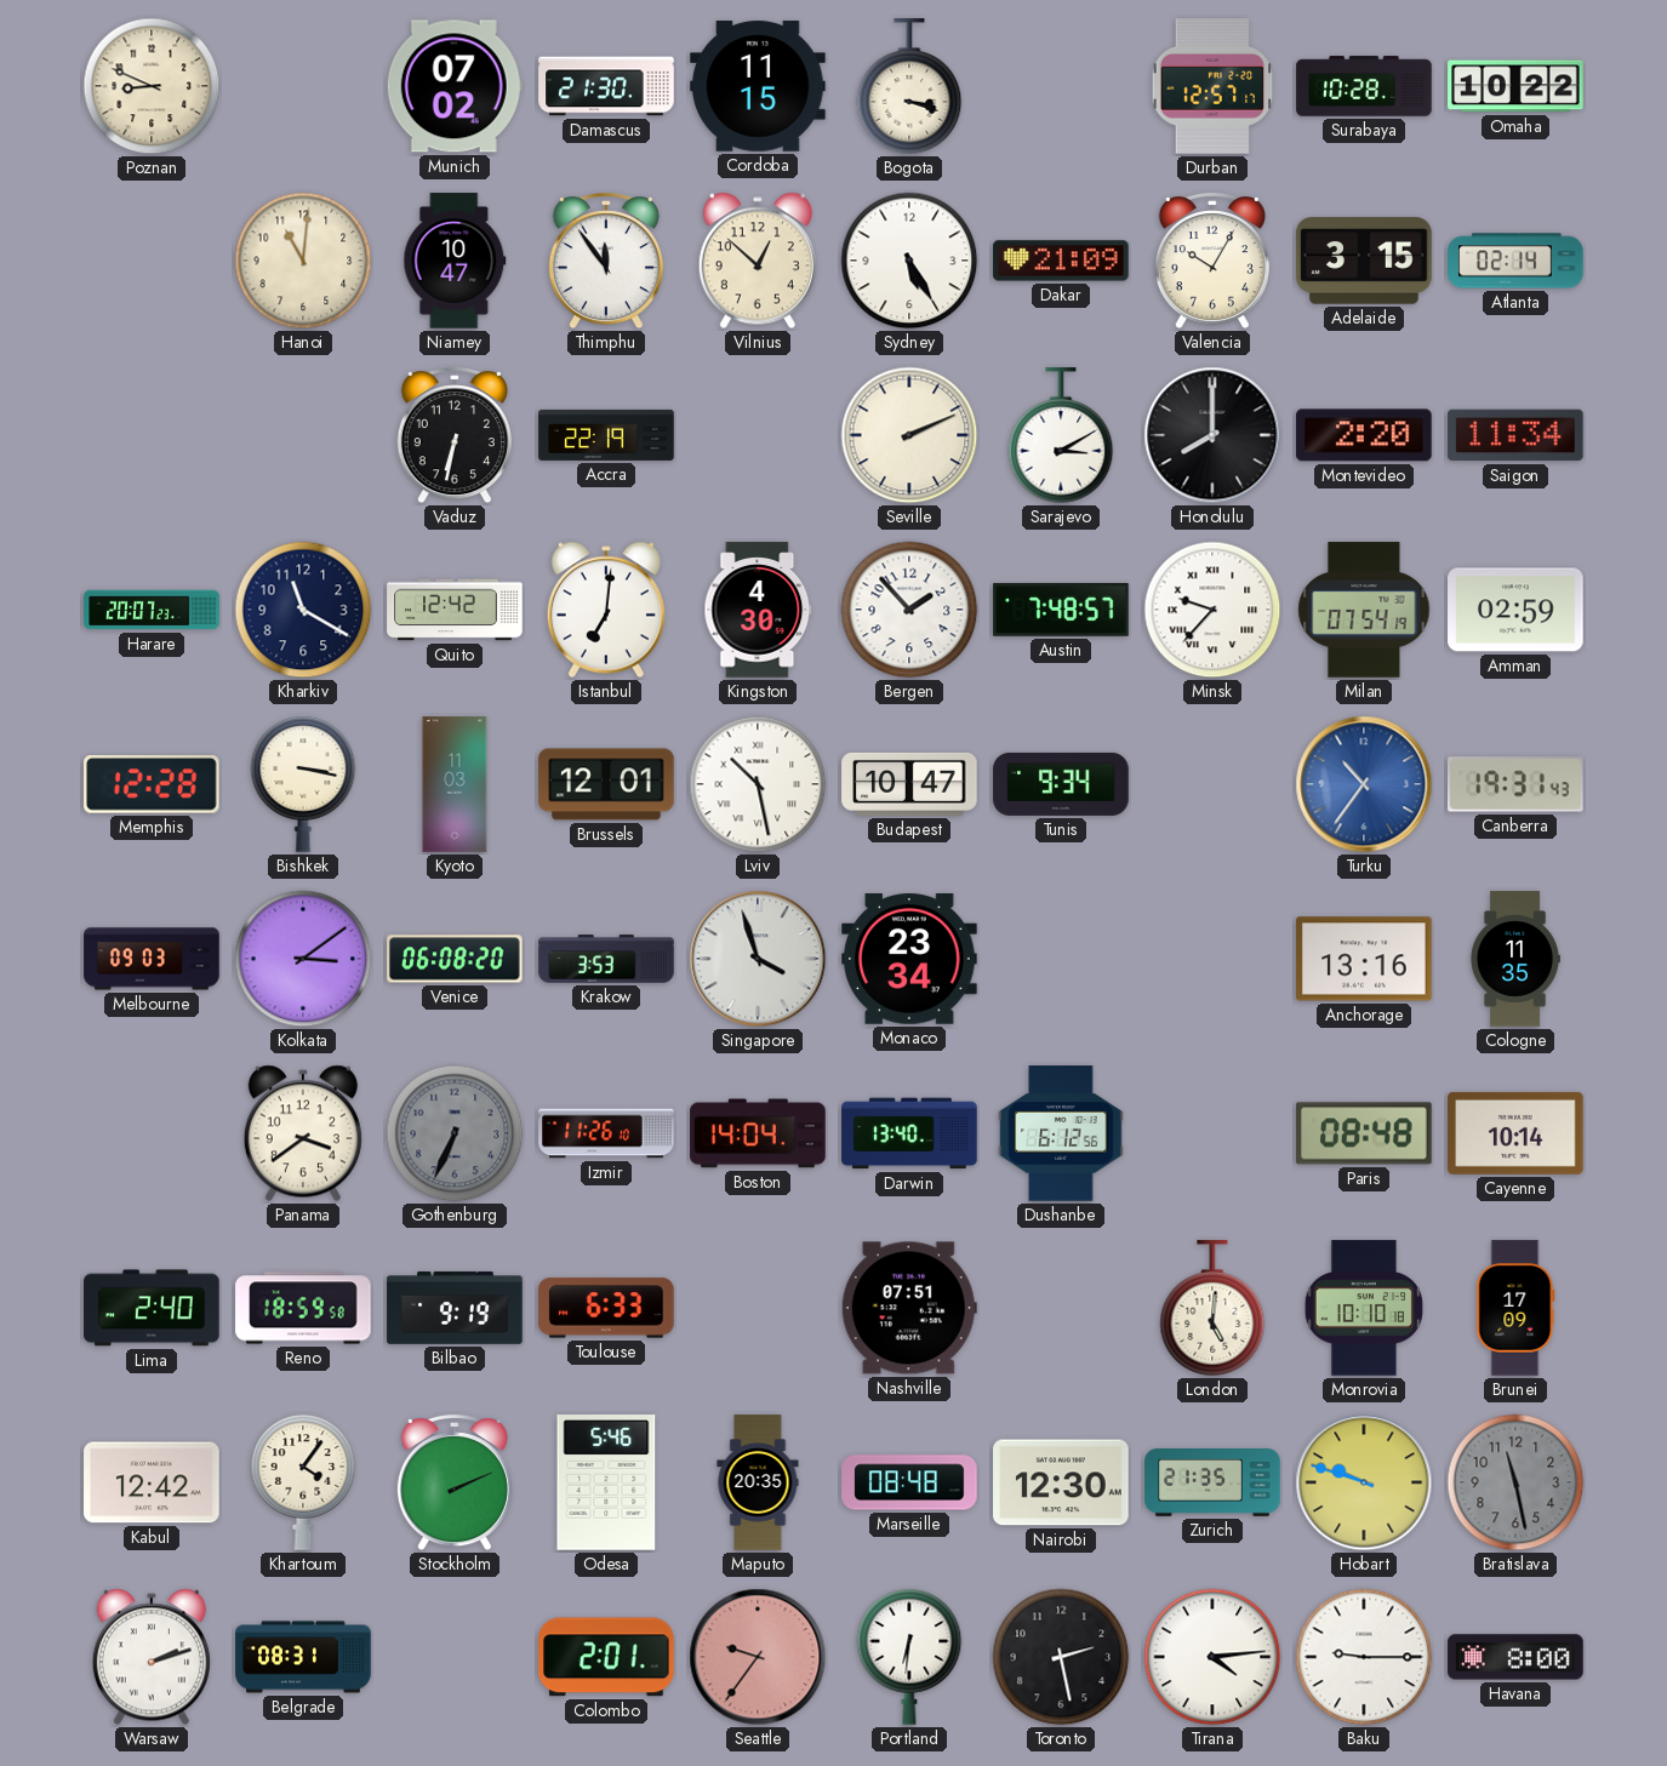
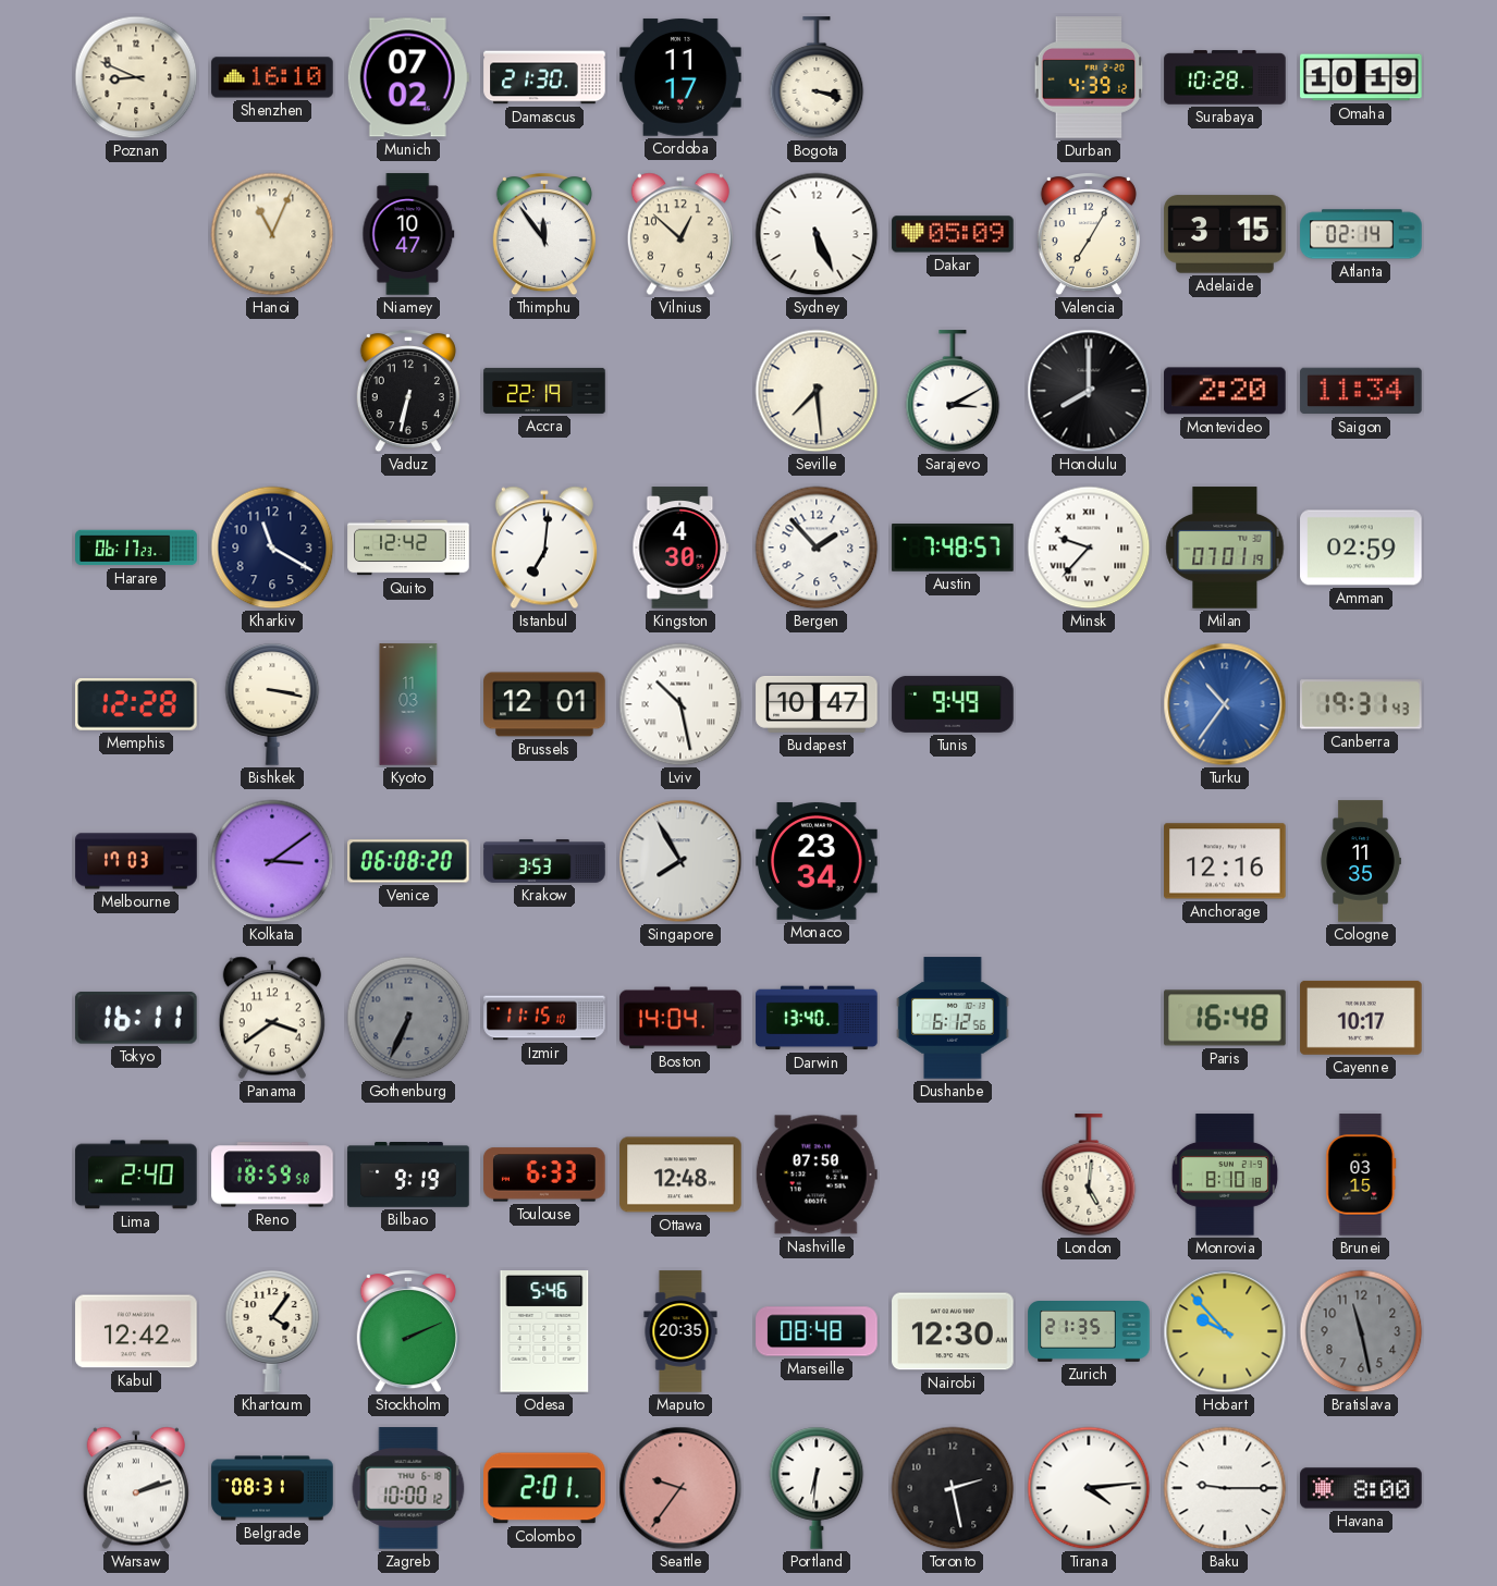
Shenzhen: none -> 16:10 (272, 77)
Cordoba: 11:15 -> 11:17 (680, 77)
Durban: 12:57 -> 4:39 (1089, 77)
Omaha: 10:22 -> 10:19 (1361, 77)
Hanoi: 11:01 -> 11:04 (272, 234)
Sydney: 5:25 -> 5:26 (817, 234)
Dakar: 21:09 -> 05:09 (953, 234)
Valencia: 10:05 -> 7:05 (1089, 235)
Seville: 2:11 -> 7:29 (817, 391)
Harare: 20:07 -> 06:17 (136, 548)
Milan: 07:54 -> 07:01 (1225, 548)
Tunis: 9:34 -> 9:49 (953, 704)
Melbourne: 09:03 -> 17:03 (136, 861)
Singapore: 3:57 -> 7:55 (680, 861)
Anchorage: 13:16 -> 12:16 (1225, 861)
Tokyo: none -> 16:11 (136, 1019)
Izmir: 11:26 -> 11:15 (544, 1018)
Paris: 08:48 -> 16:48 (1225, 1018)
Cayenne: 10:14 -> 10:17 (1361, 1018)
Ottawa: none -> 12:48 (680, 1175)
Nashville: 07:51 -> 07:50 (817, 1175)
Monrovia: 10:10 -> 8:10 (1225, 1175)
Brunei: 17:09 -> 03:15 (1361, 1175)
Hobart: 9:48 -> 9:53 (1225, 1331)
Zagreb: none -> 10:00 (408, 1488)
